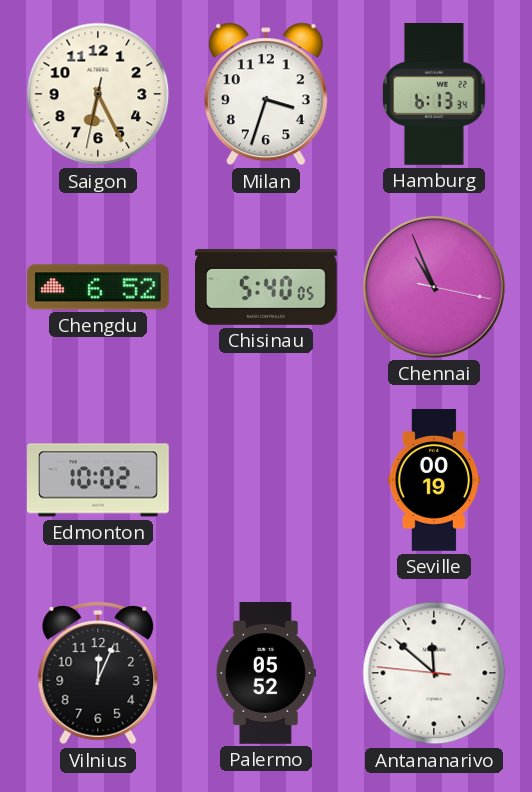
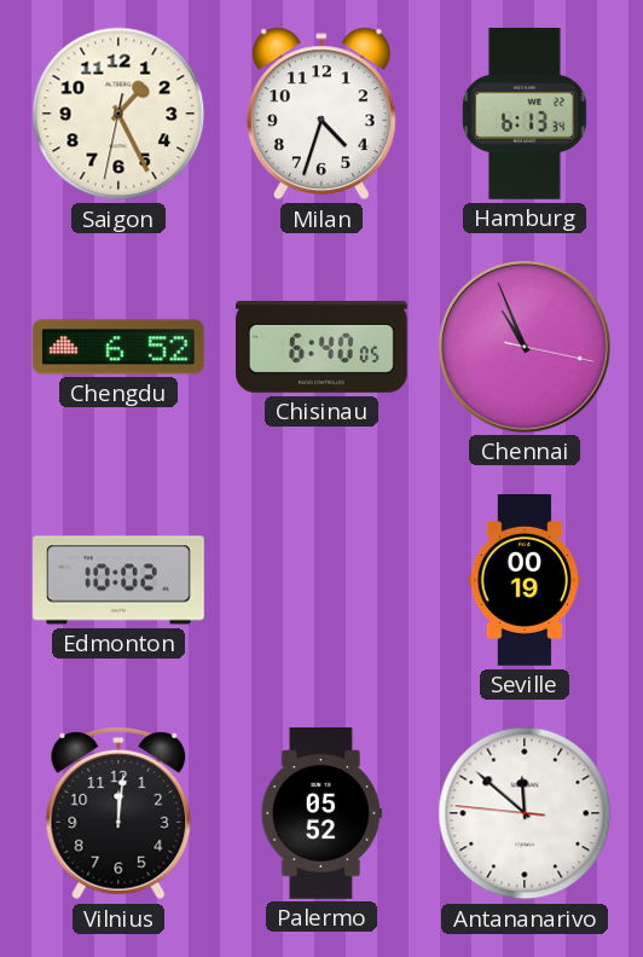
Saigon: 6:25 -> 1:25 (118, 114)
Milan: 3:33 -> 4:33 (321, 114)
Chisinau: 5:40 -> 6:40 (323, 347)
Vilnius: 12:04 -> 12:01 (118, 813)
